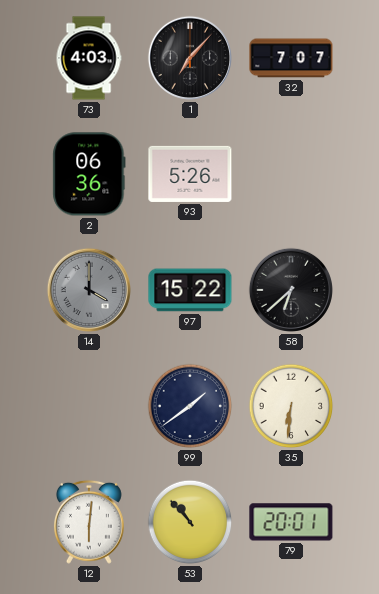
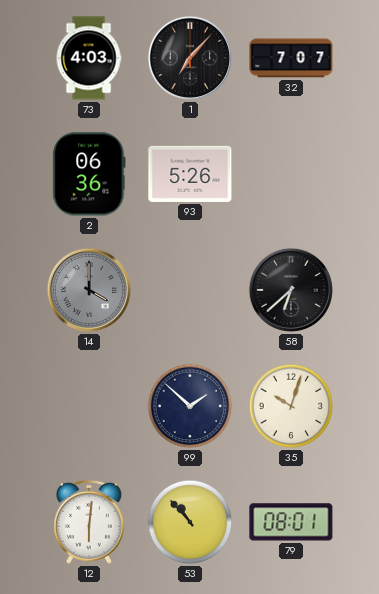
97: 15:22 -> none (190, 290)
99: 1:39 -> 1:52 (190, 406)
35: 6:31 -> 10:03 (291, 406)
79: 20:01 -> 08:01 (291, 522)
